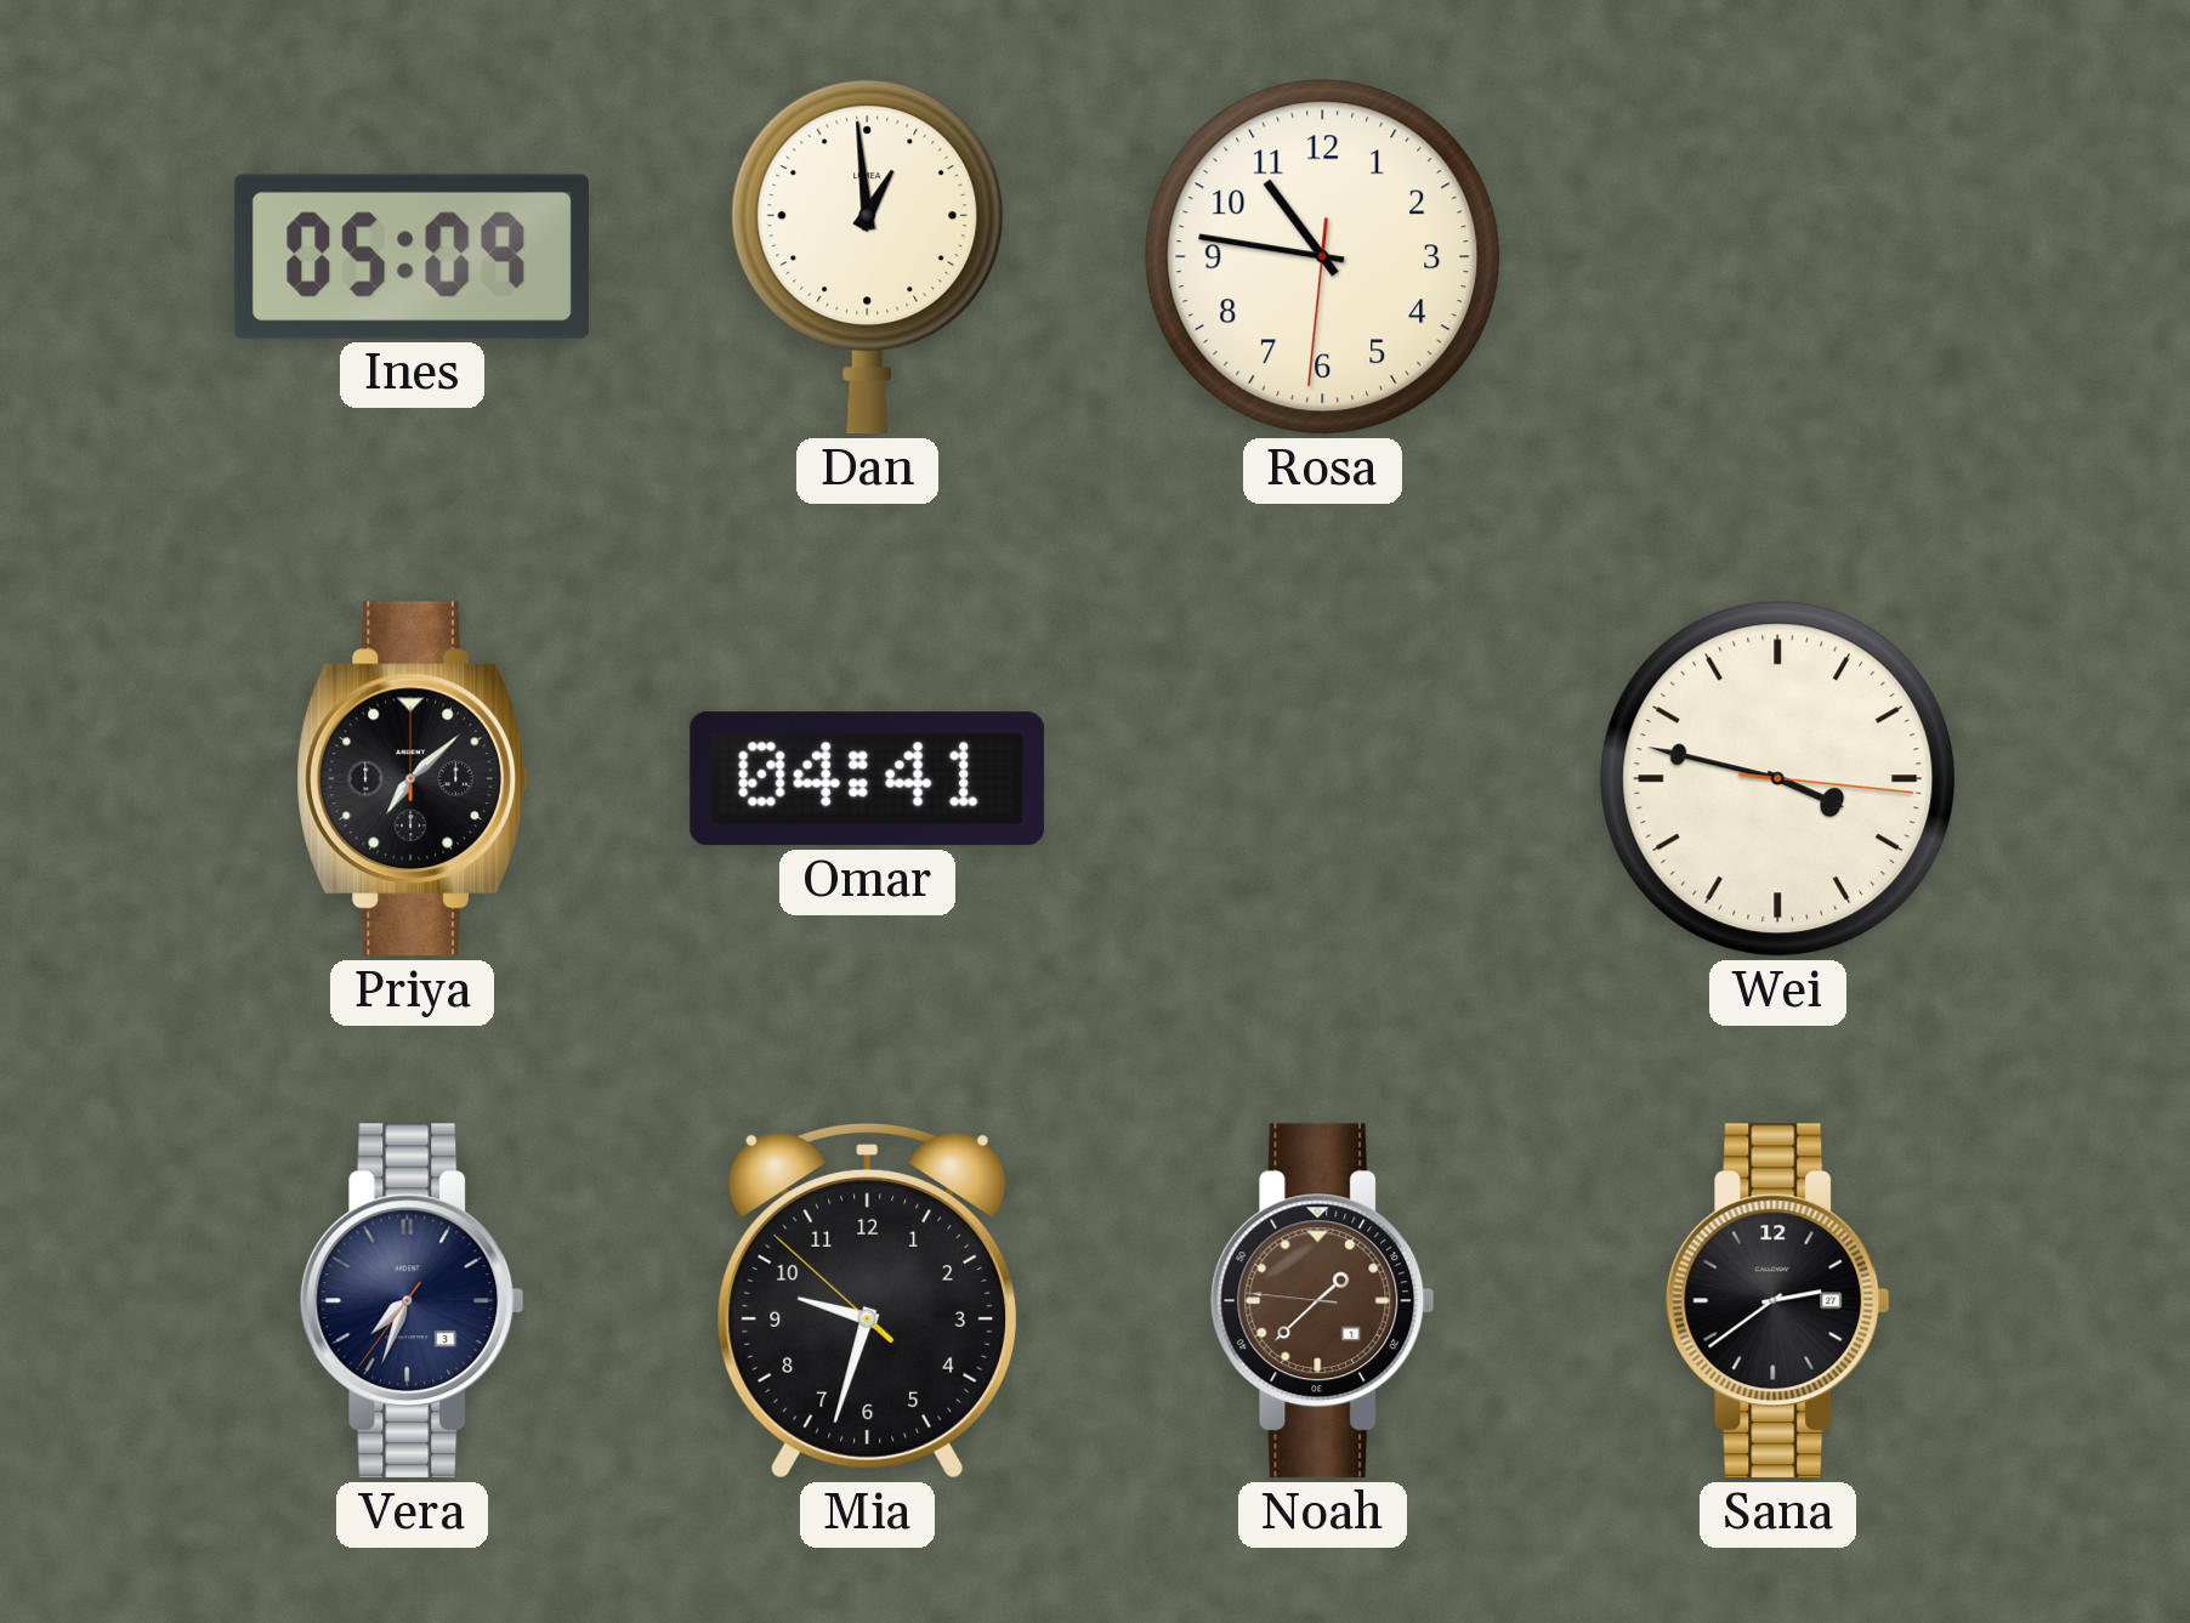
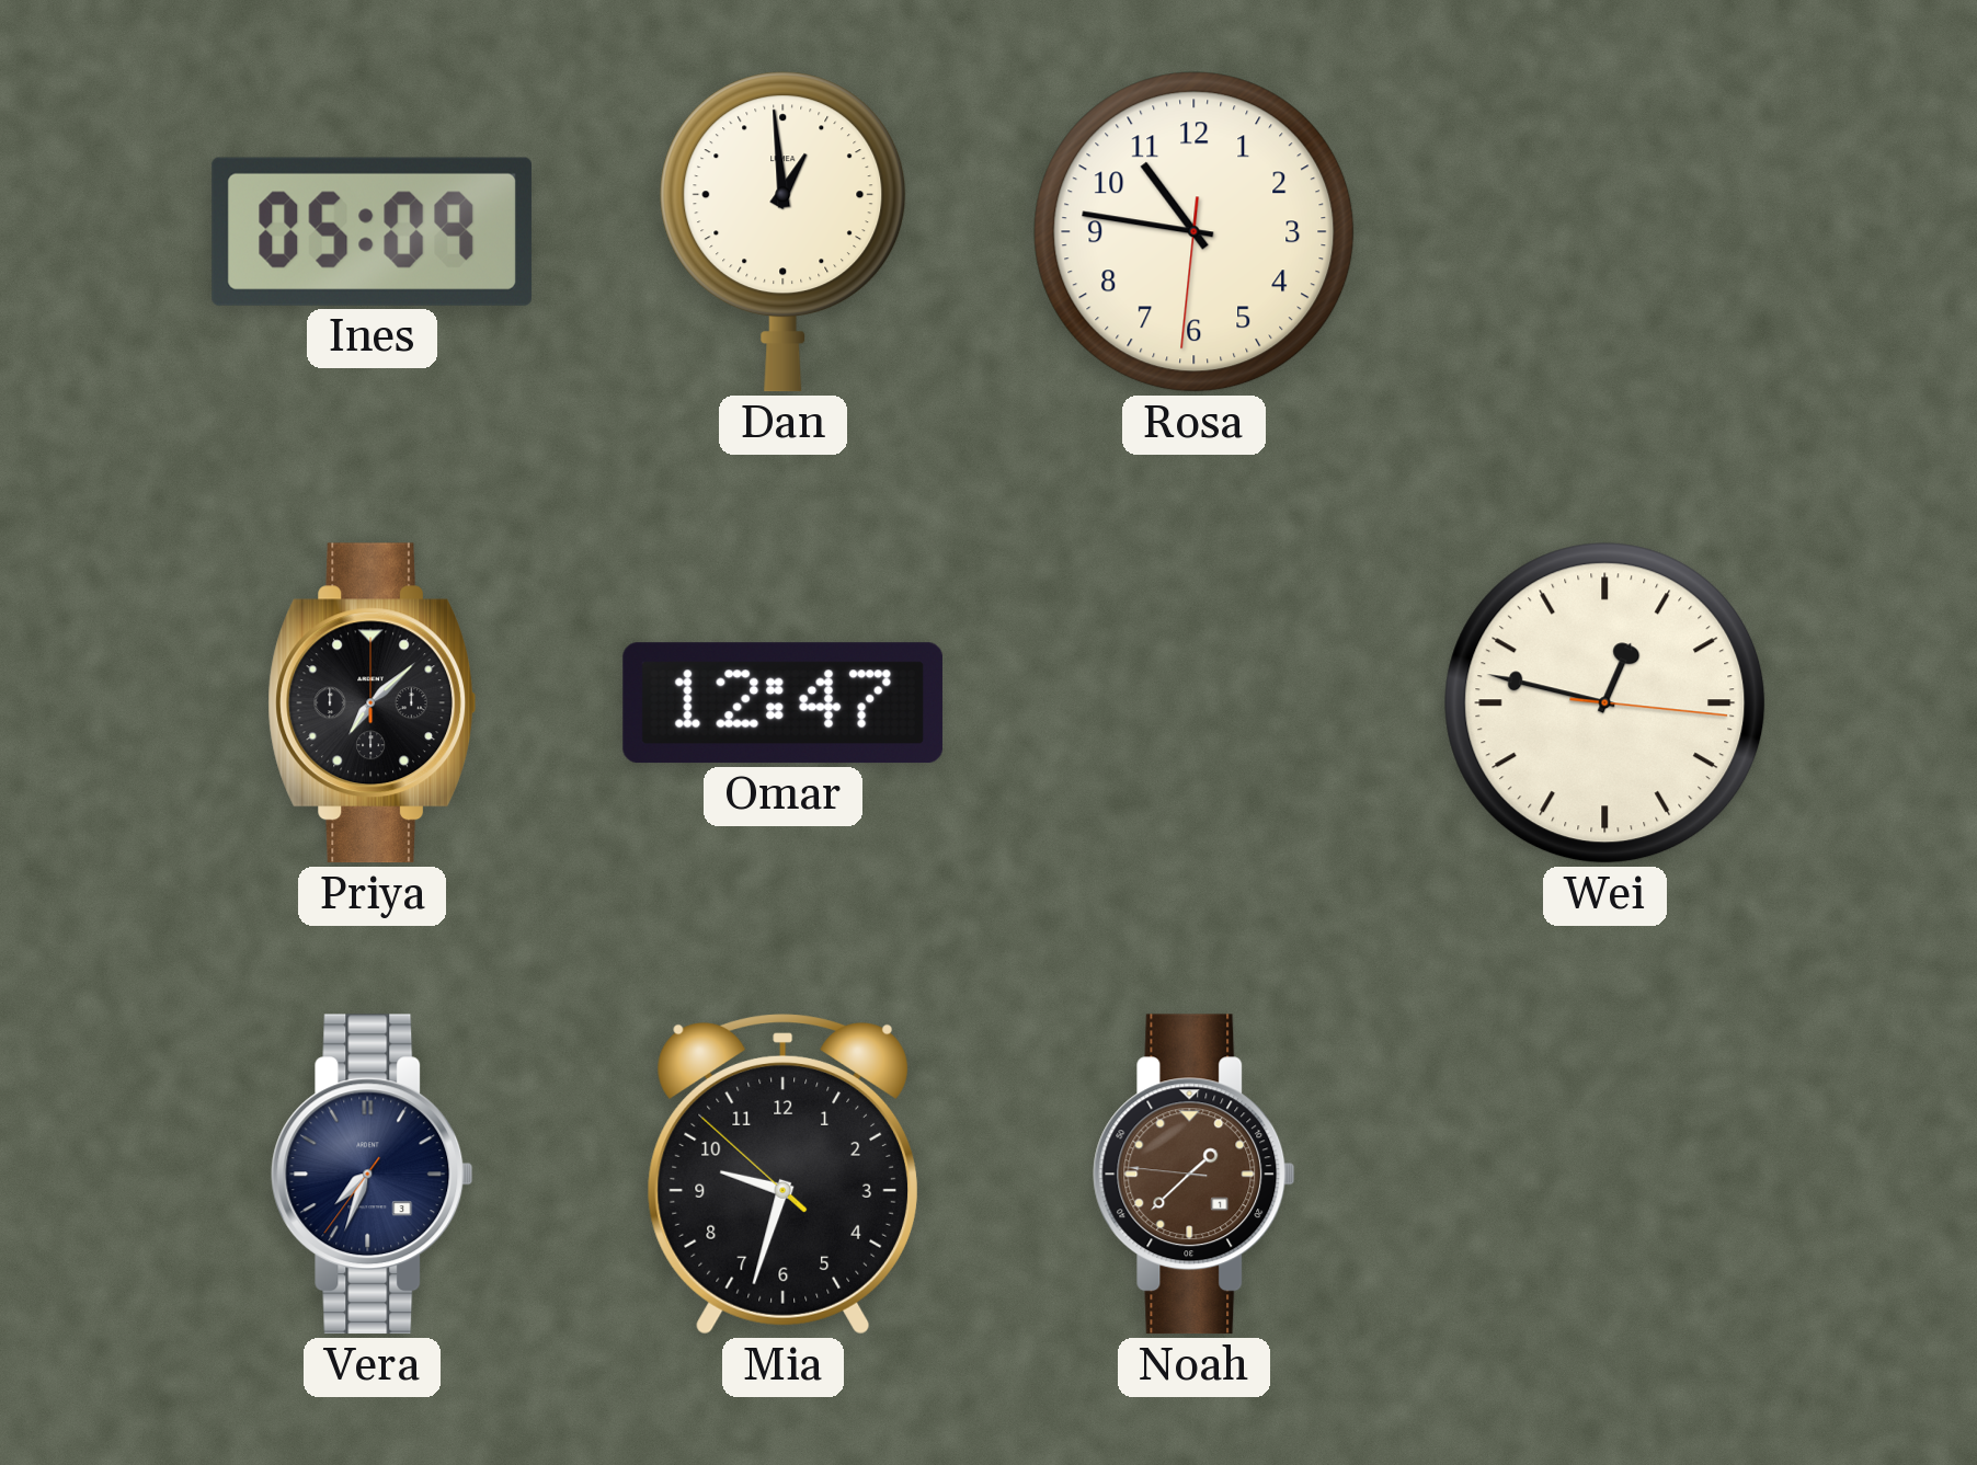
Omar: 04:41 -> 12:47 (782, 703)
Wei: 3:47 -> 12:47 (1605, 703)
Sana: 2:39 -> none (1778, 1301)
